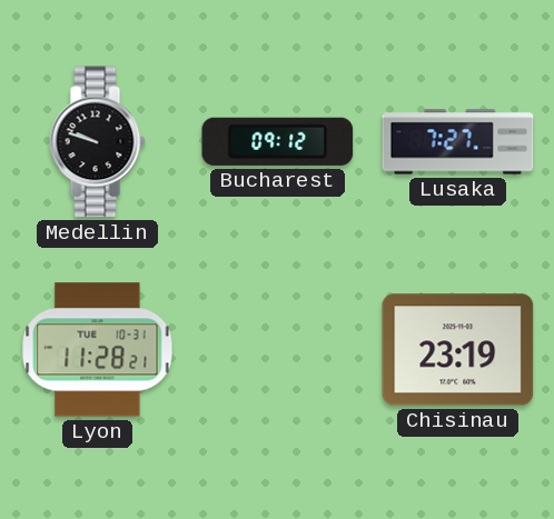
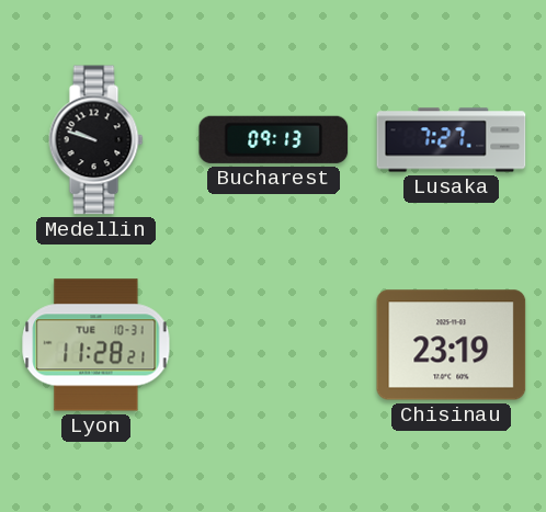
Bucharest: 09:12 -> 09:13 (274, 139)
